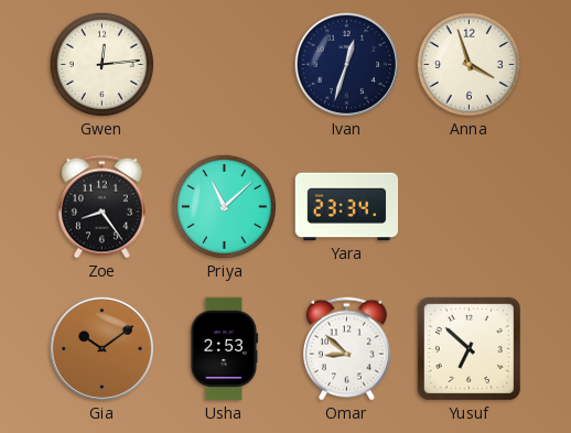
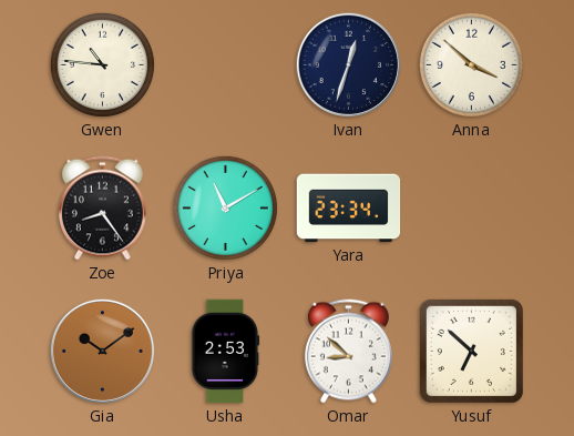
Gwen: 12:14 -> 10:46 (102, 64)
Anna: 3:57 -> 3:52 (471, 64)
Priya: 11:08 -> 11:10 (225, 207)
